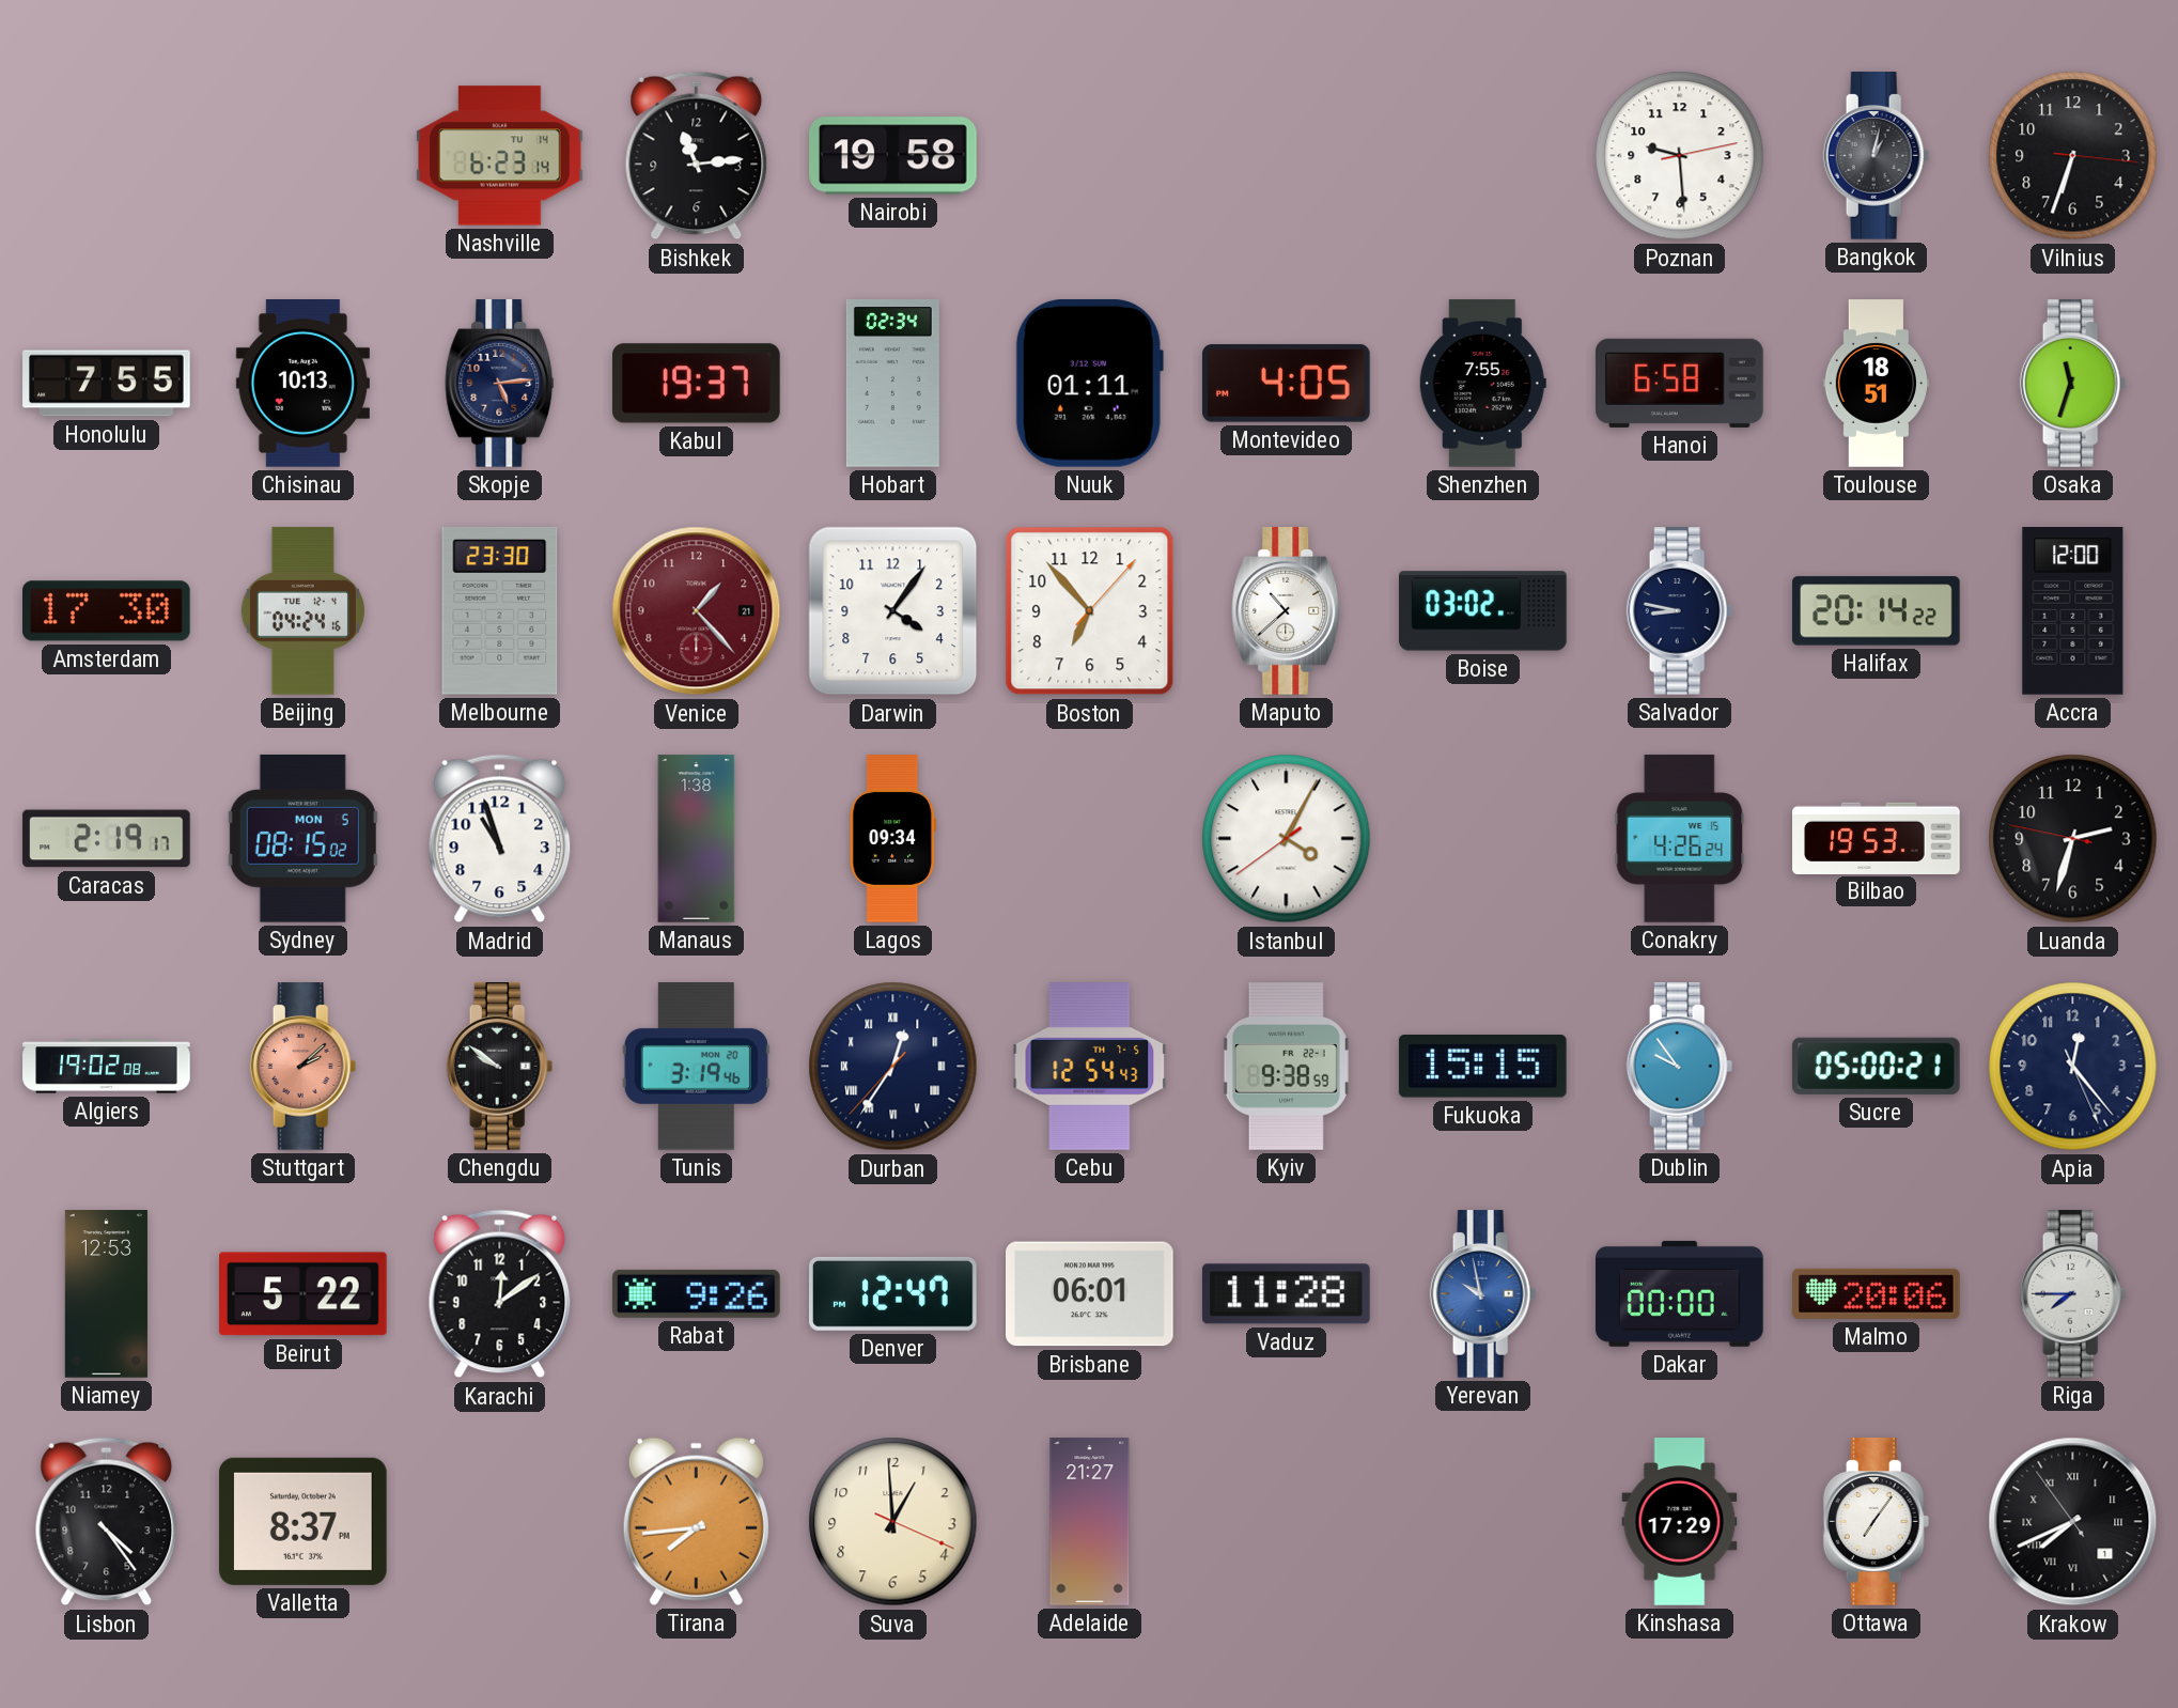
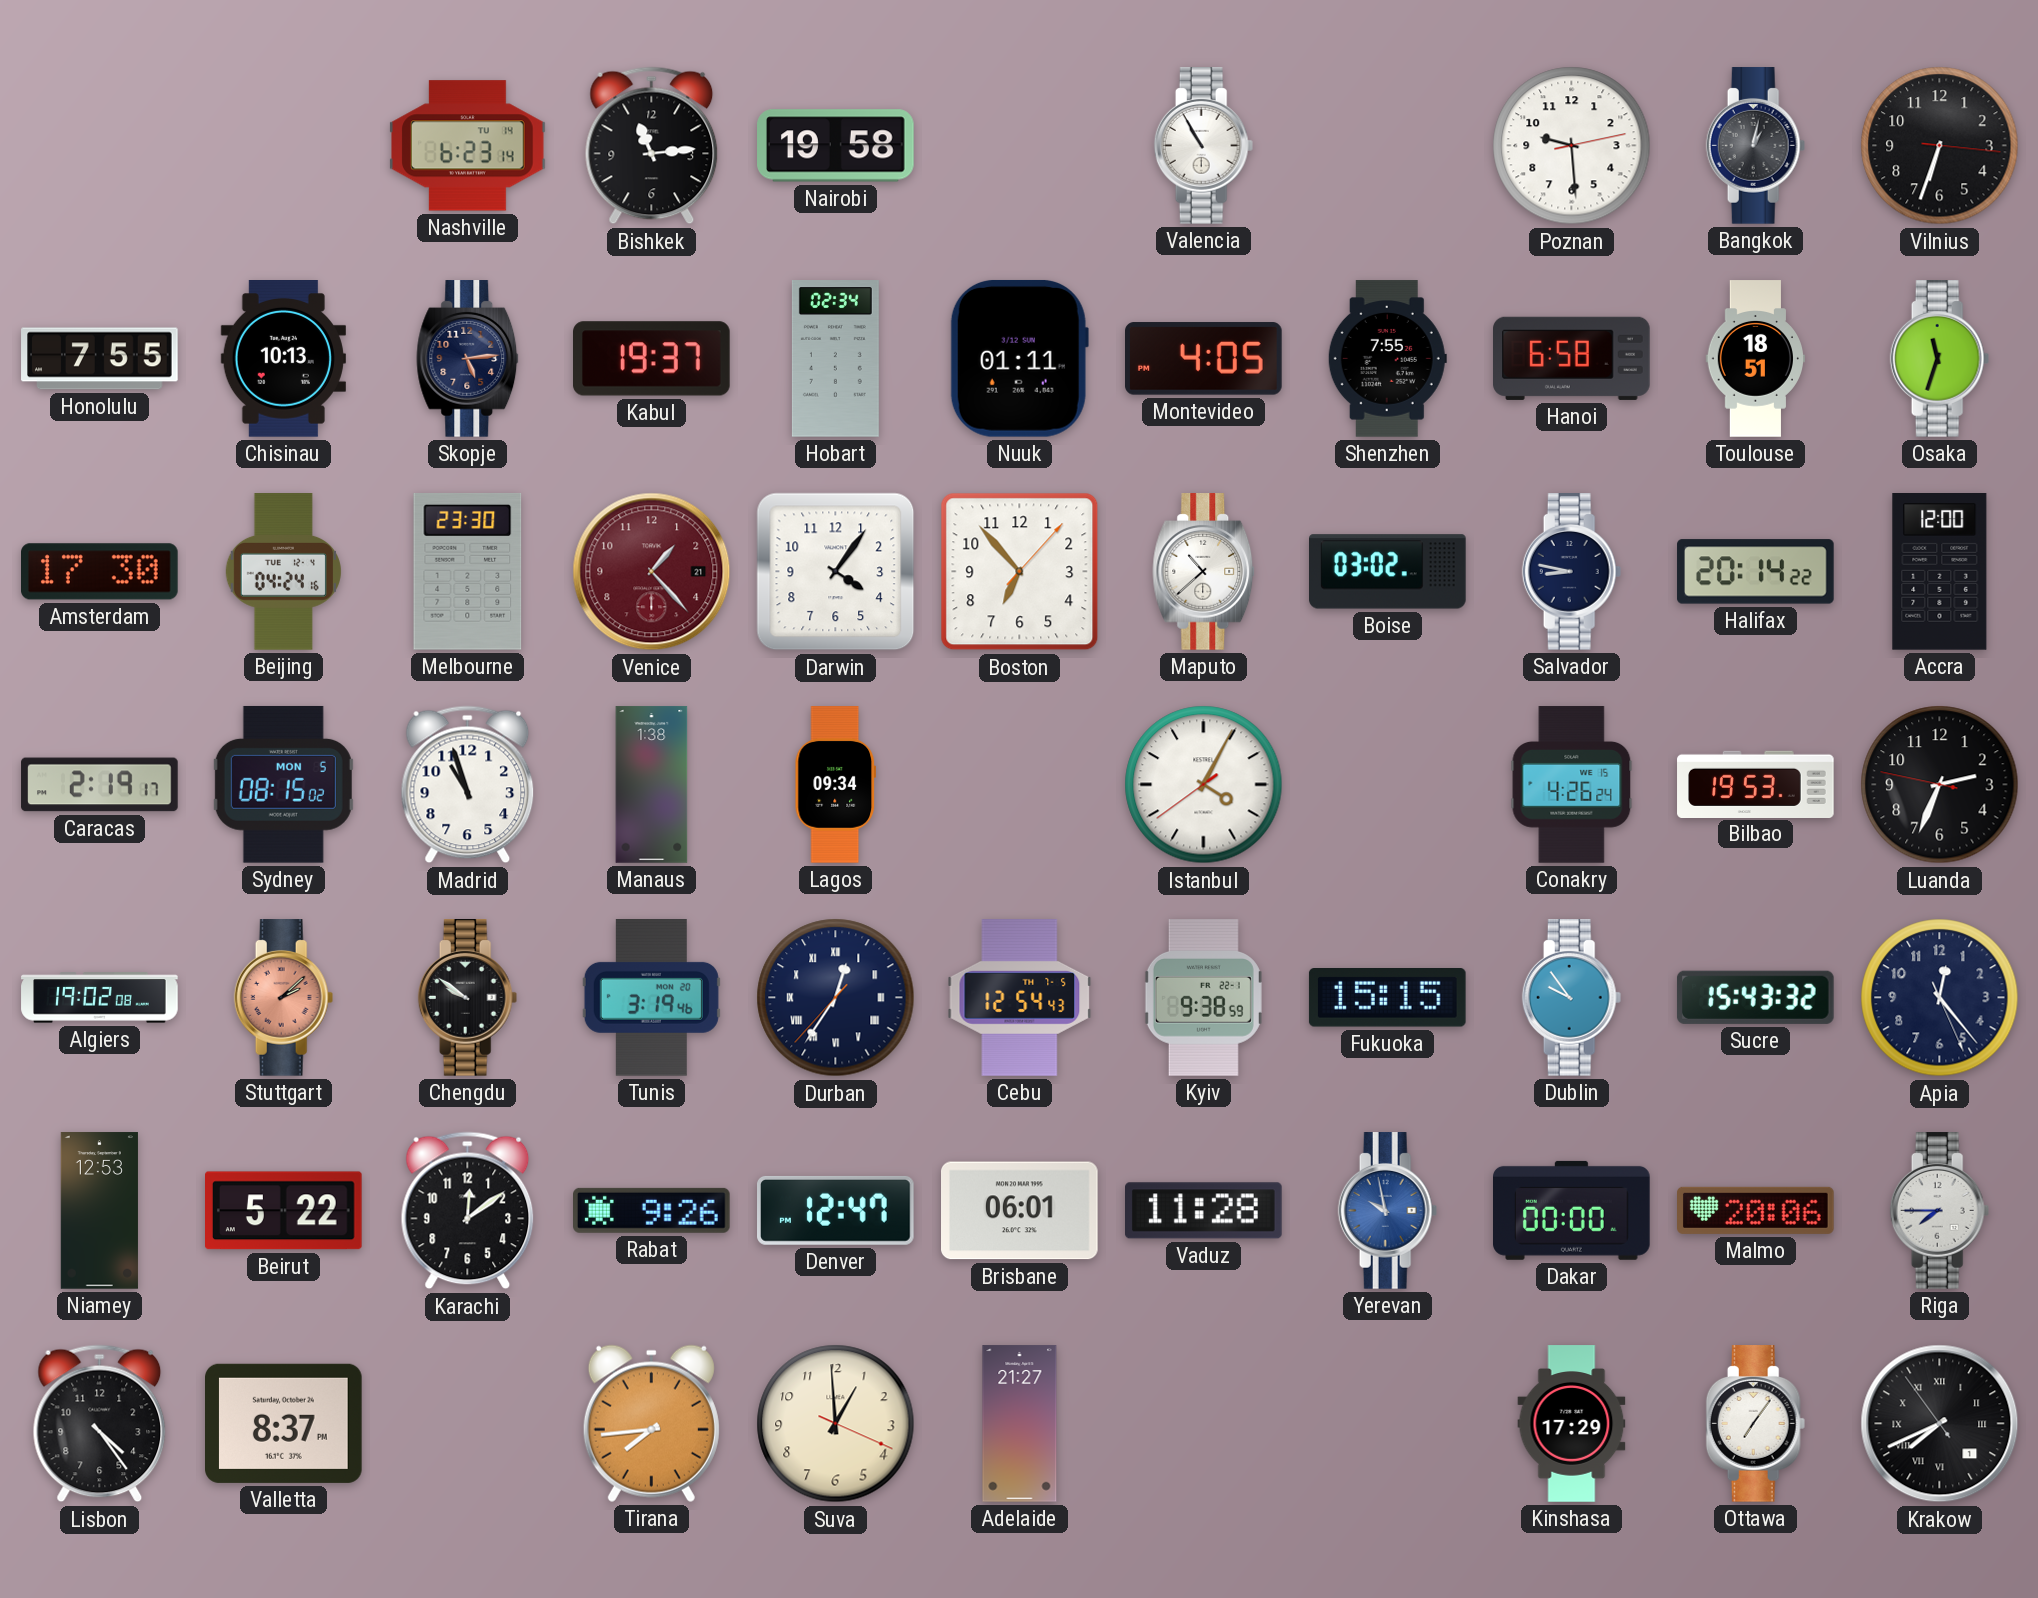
Valencia: none -> 10:55 (1204, 146)
Luanda: 2:32 -> 2:33 (1940, 785)
Sucre: 05:00 -> 15:43 (1755, 997)
